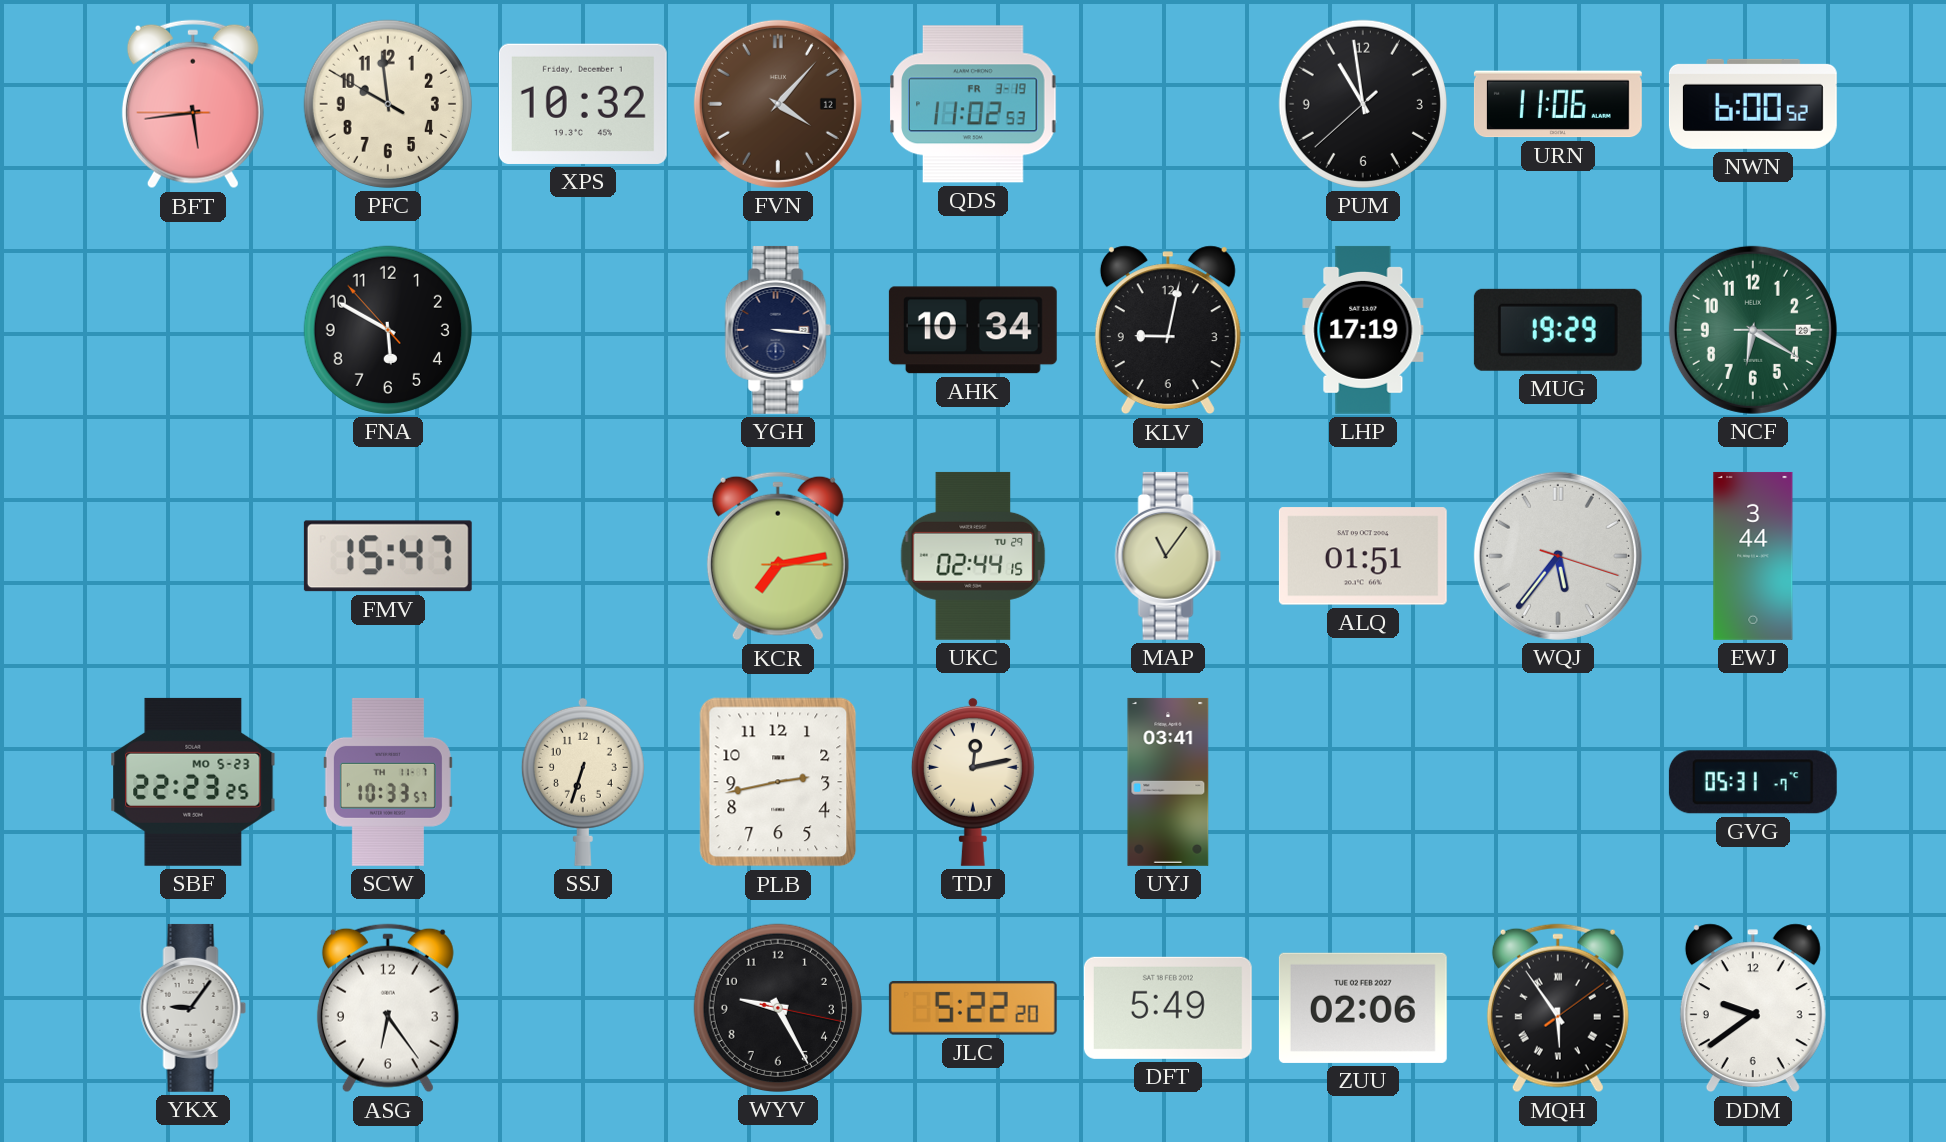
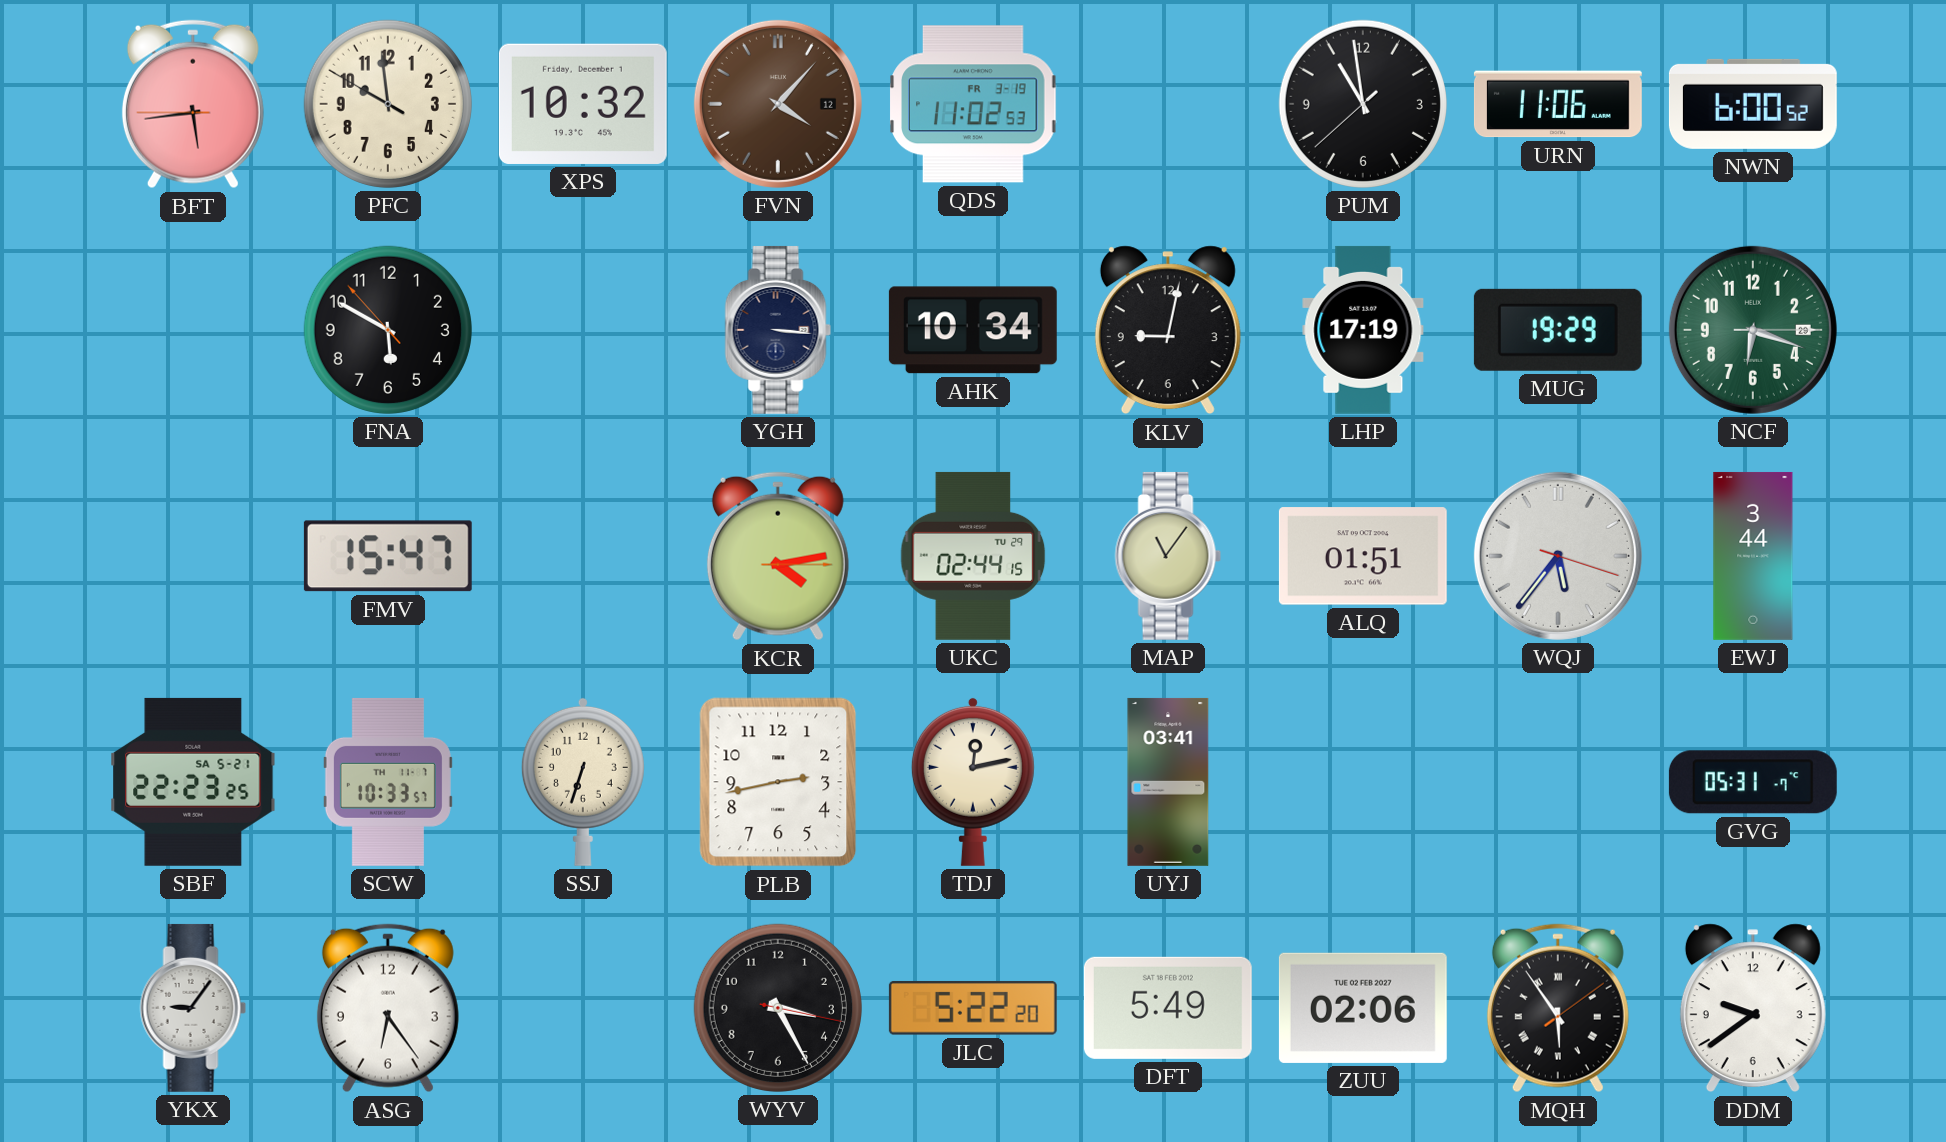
NCF: 6:20 -> 6:18 (1753, 330)
KCR: 7:13 -> 4:13 (778, 556)
SBF date: MO 5-23 -> SA 5-21 (193, 782)
WYV: 9:25 -> 3:25 (778, 1008)
